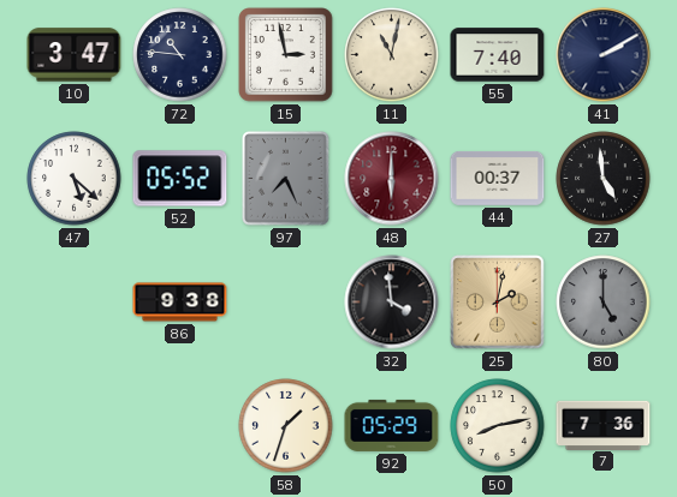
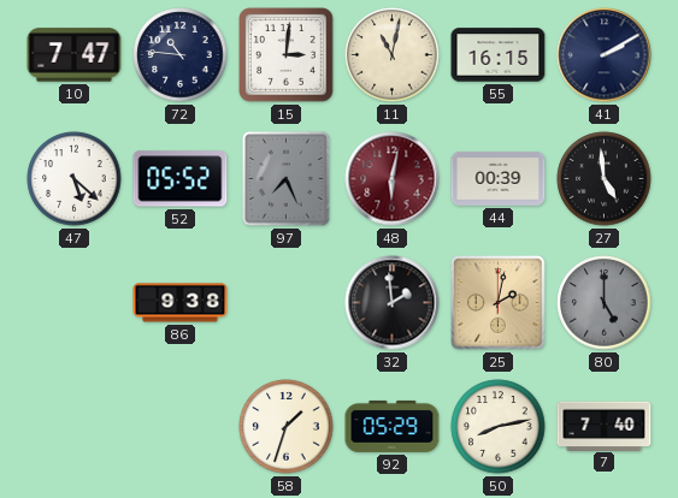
10: 3:47 -> 7:47 (75, 55)
15: 2:58 -> 3:01 (287, 55)
55: 7:40 -> 16:15 (499, 55)
48: 6:00 -> 6:02 (393, 179)
44: 00:37 -> 00:39 (499, 179)
32: 3:59 -> 1:59 (393, 303)
7: 7:36 -> 7:40 (605, 426)
